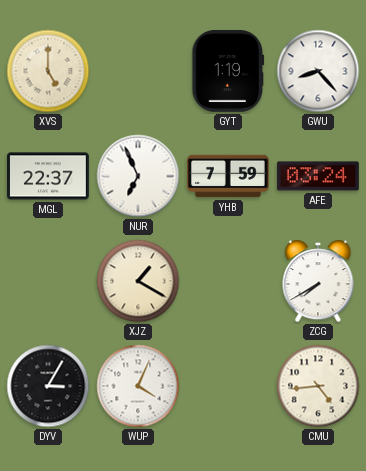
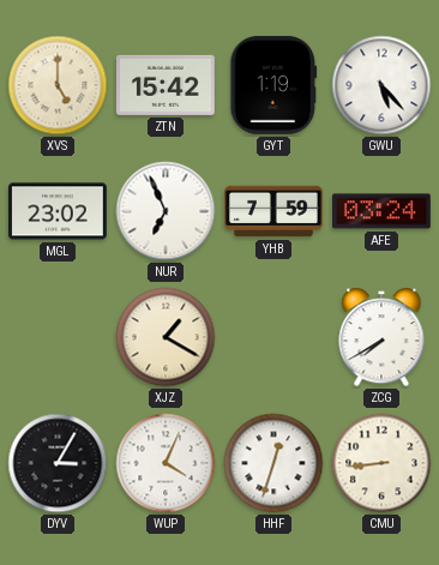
ZTN: none -> 15:42 (166, 85)
GWU: 8:23 -> 5:23 (381, 85)
MGL: 22:37 -> 23:02 (58, 211)
HHF: none -> 12:33 (273, 463)
CMU: 4:44 -> 8:44 (381, 463)
